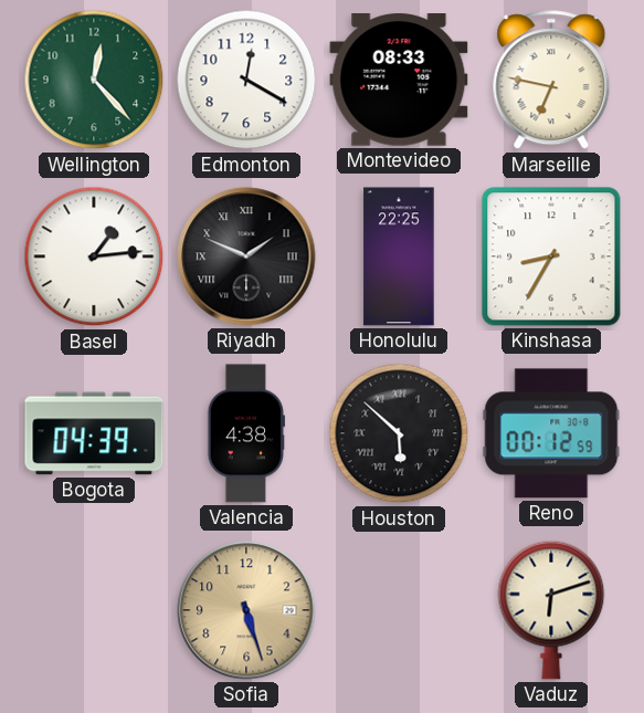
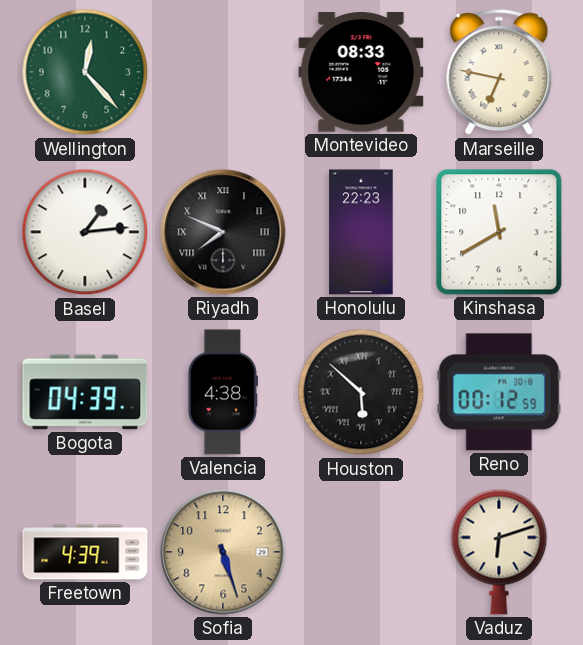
Edmonton: 12:20 -> none (246, 80)
Riyadh: 1:49 -> 7:49 (223, 232)
Honolulu: 22:25 -> 22:23 (361, 232)
Kinshasa: 8:35 -> 11:40 (499, 232)
Freetown: none -> 4:39 (85, 552)
